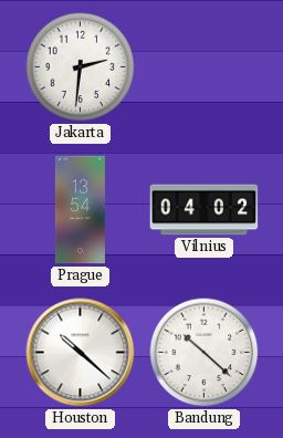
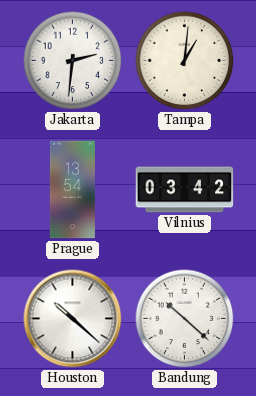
Tampa: none -> 1:01 (185, 61)
Vilnius: 04:02 -> 03:42 (185, 190)
